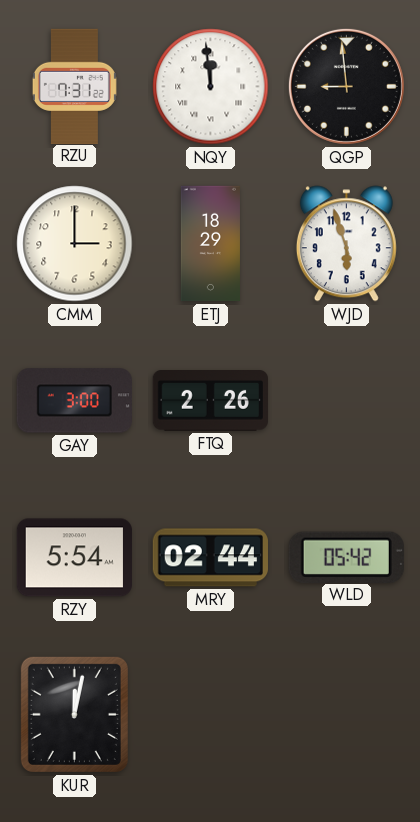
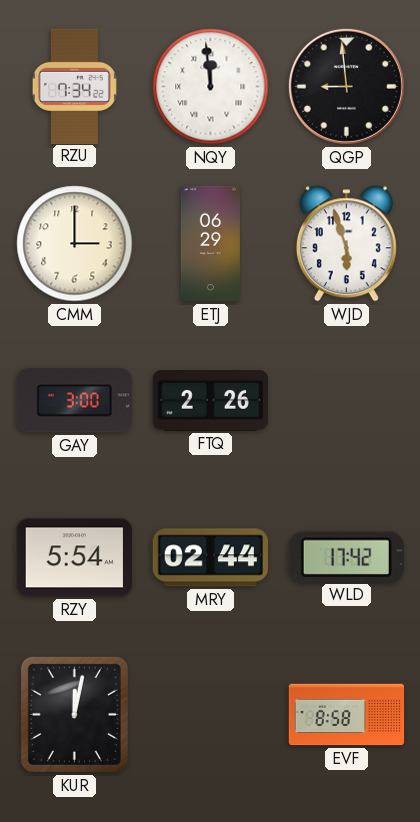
RZU: 7:31 -> 7:34 (74, 86)
ETJ: 18:29 -> 06:29 (210, 244)
WLD: 05:42 -> 17:42 (346, 557)
EVF: none -> 8:58 (347, 715)
